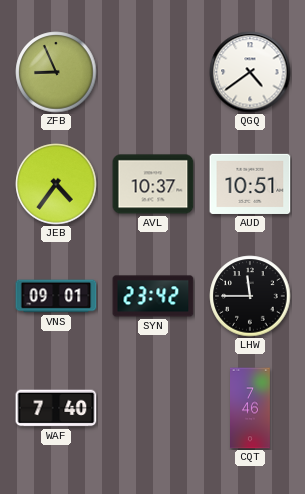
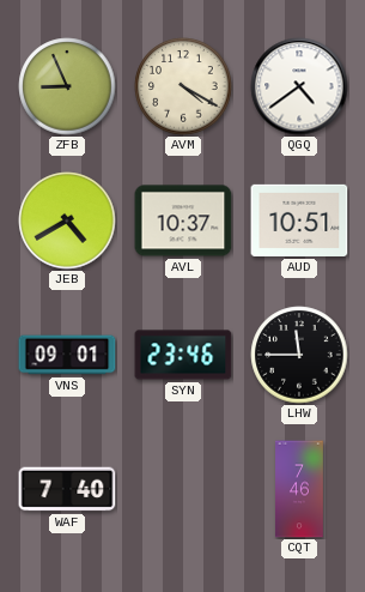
AVM: none -> 4:20 (183, 86)
JEB: 4:36 -> 4:40 (67, 221)
SYN: 23:42 -> 23:46 (183, 355)
